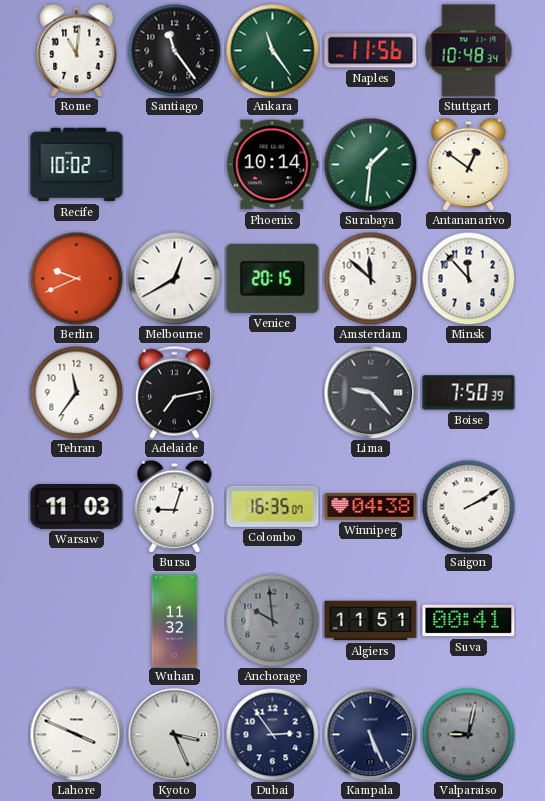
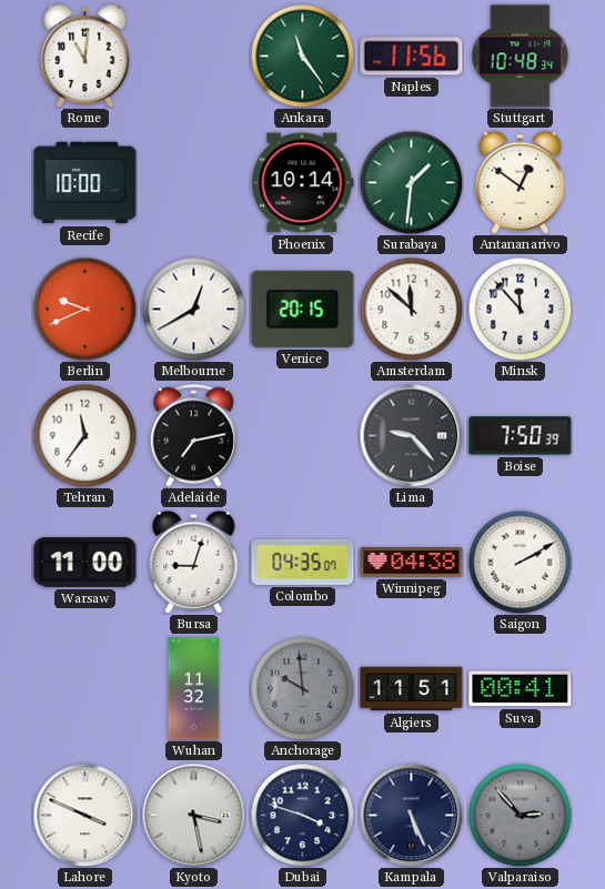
Santiago: 11:24 -> none (174, 50)
Recife: 10:02 -> 10:00 (85, 183)
Warsaw: 11:03 -> 11:00 (85, 563)
Colombo: 16:35 -> 04:35 (303, 562)
Kyoto: 3:26 -> 3:28 (193, 815)
Dubai: 2:54 -> 3:48 (302, 815)
Valparaiso: 9:02 -> 2:53 (520, 815)
